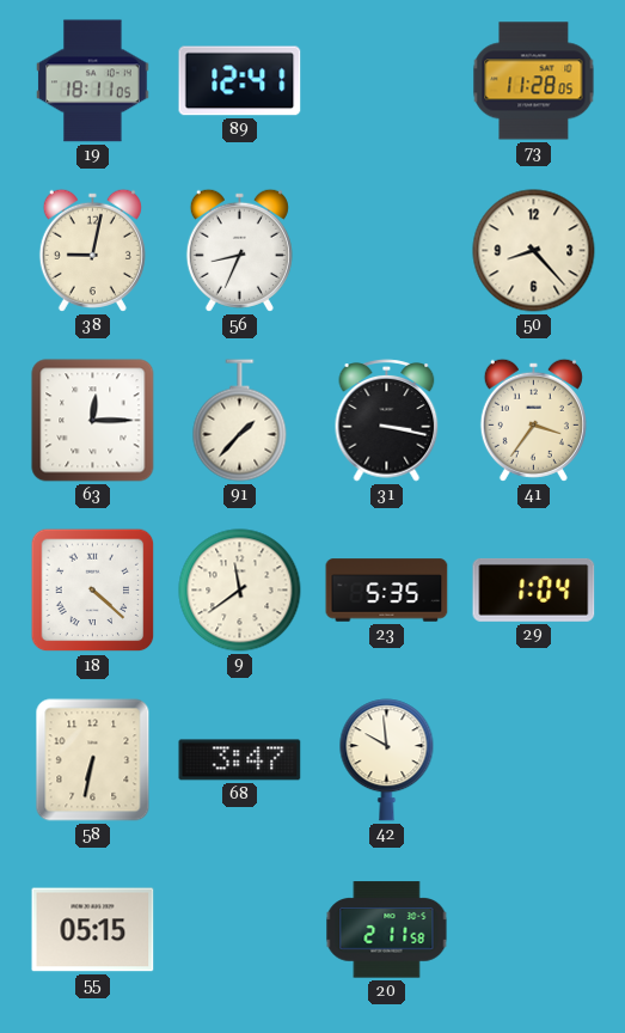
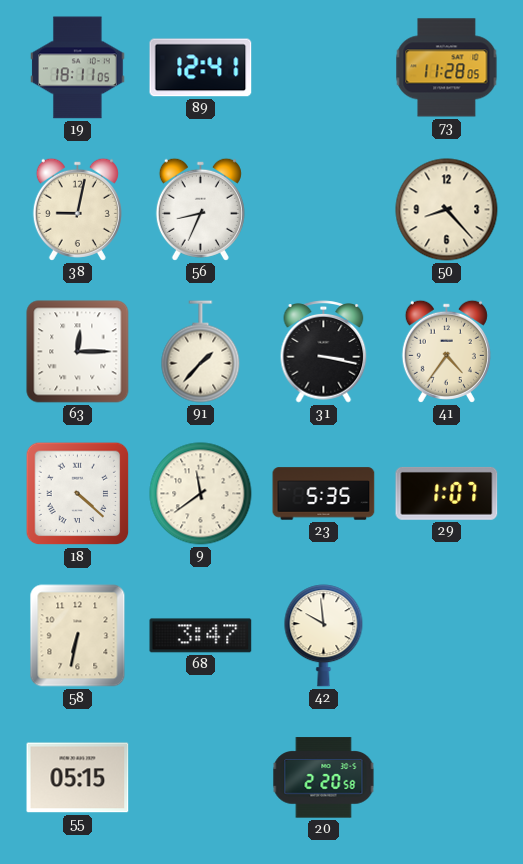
41: 3:36 -> 4:36 (446, 351)
29: 1:04 -> 1:07 (447, 493)
20: 2:11 -> 2:20 (324, 778)
